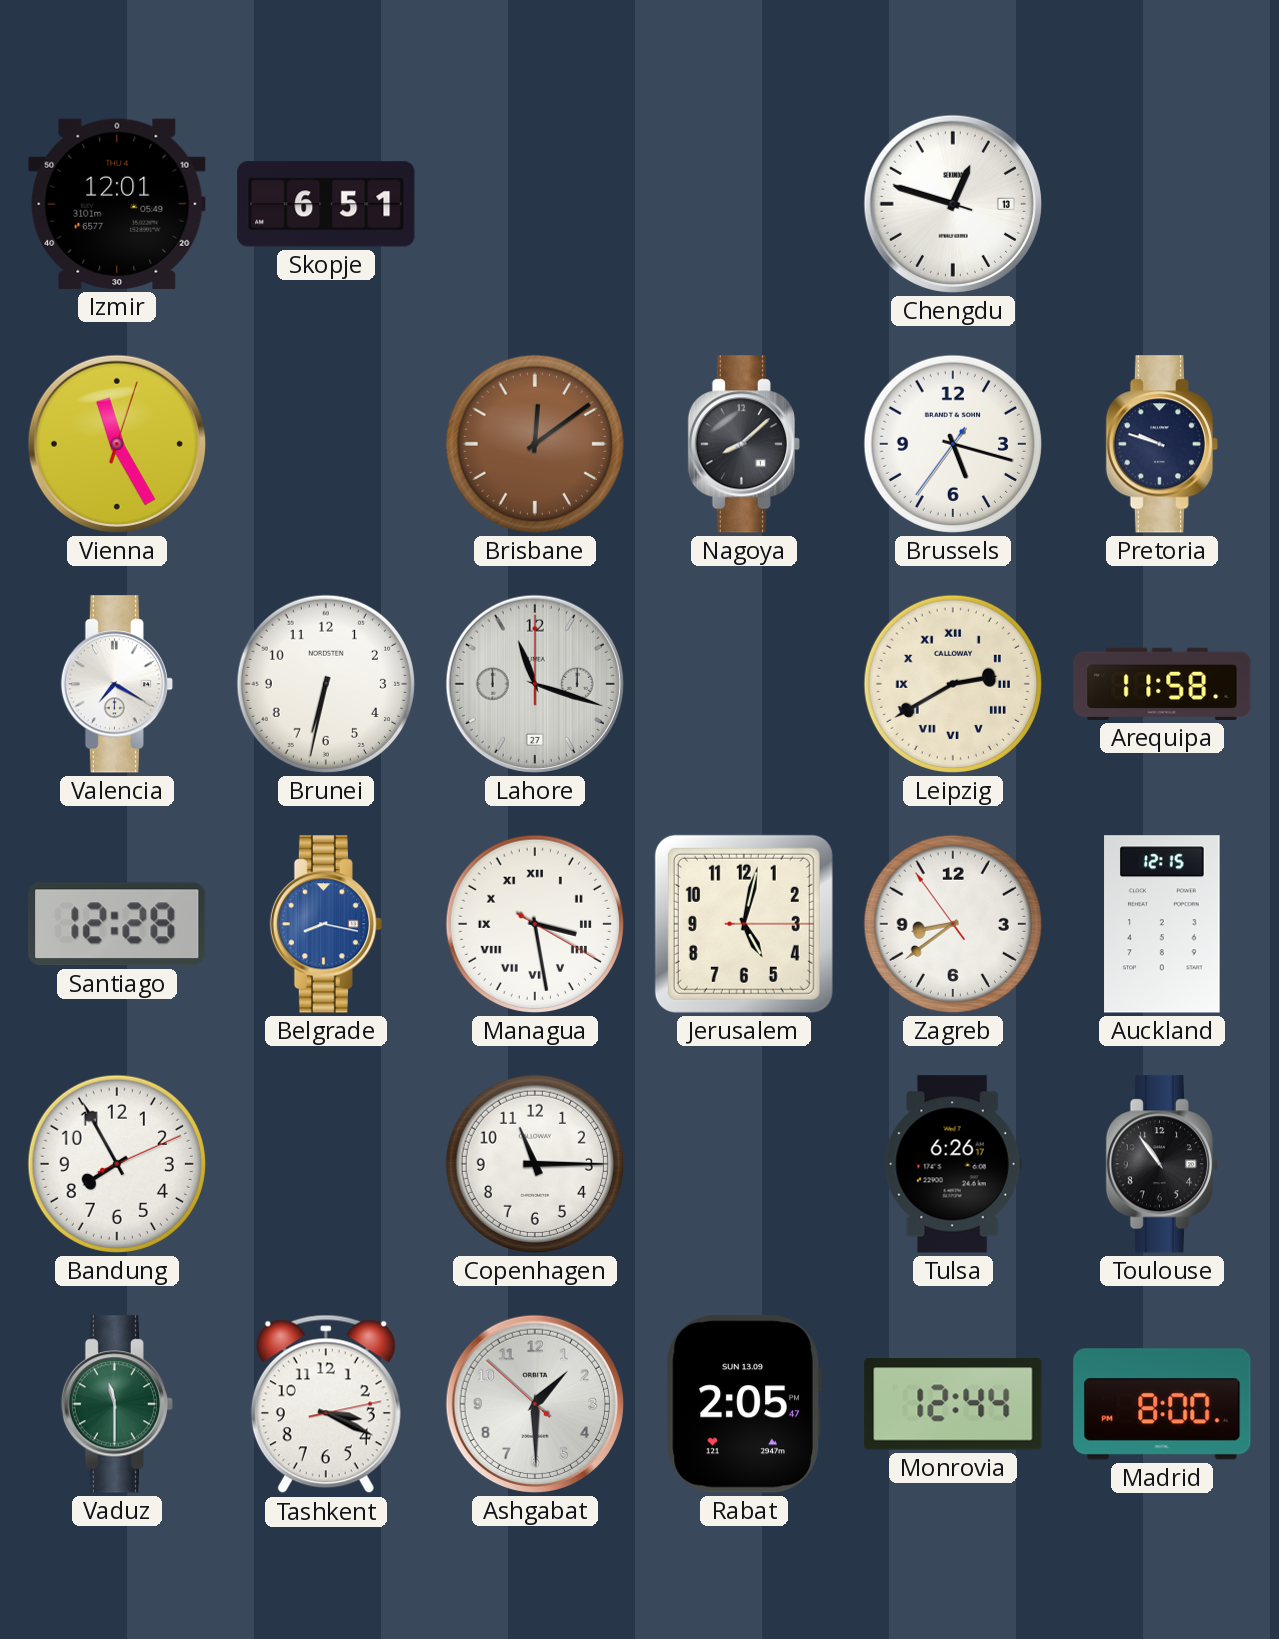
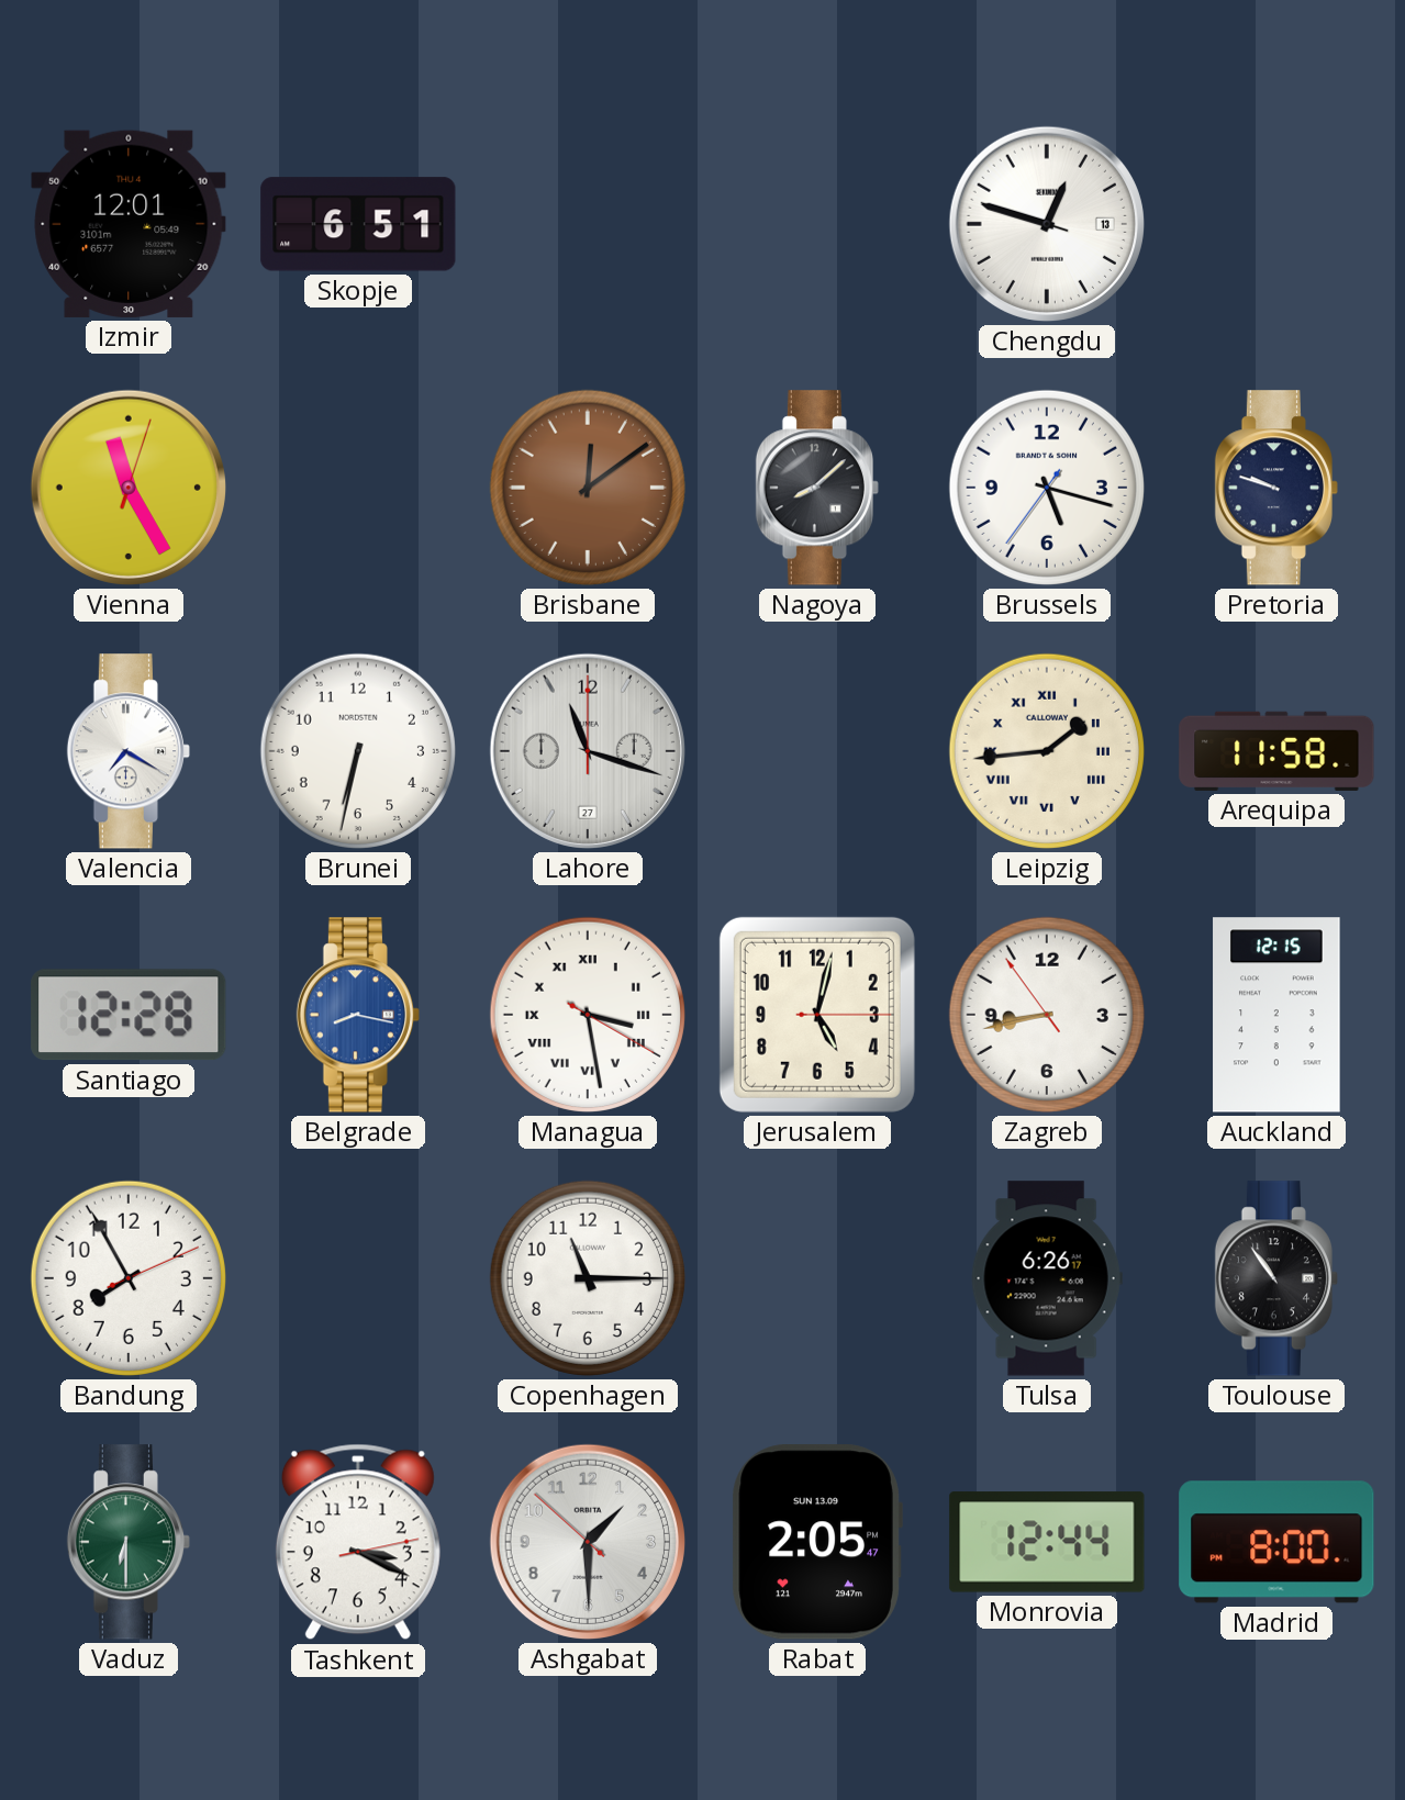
Leipzig: 2:40 -> 1:44 (1047, 751)
Zagreb: 8:38 -> 8:42 (1047, 1015)
Vaduz: 11:30 -> 6:30 (127, 1542)
